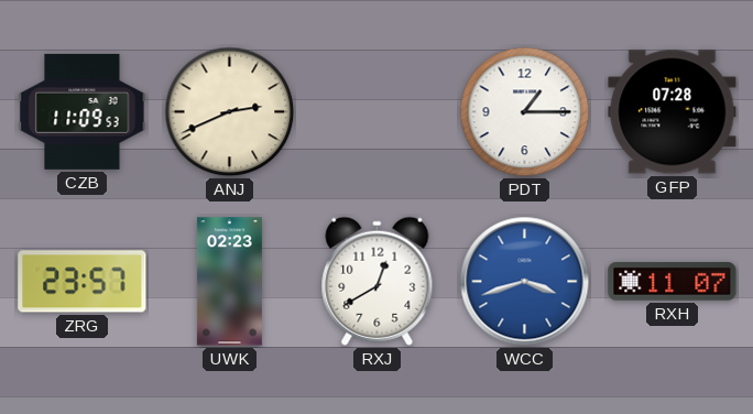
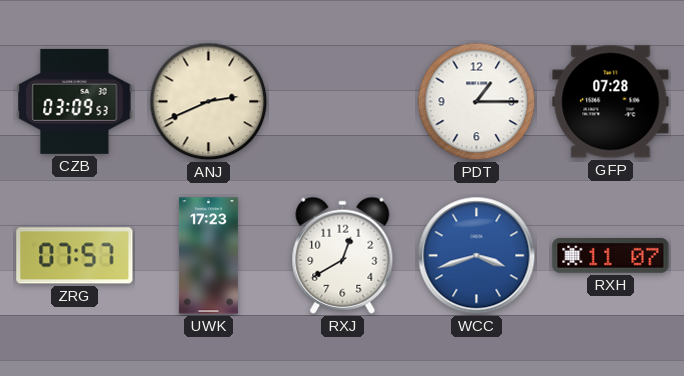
CZB: 11:09 -> 03:09 (75, 101)
ZRG: 23:57 -> 07:57 (75, 256)
UWK: 02:23 -> 17:23 (208, 256)
